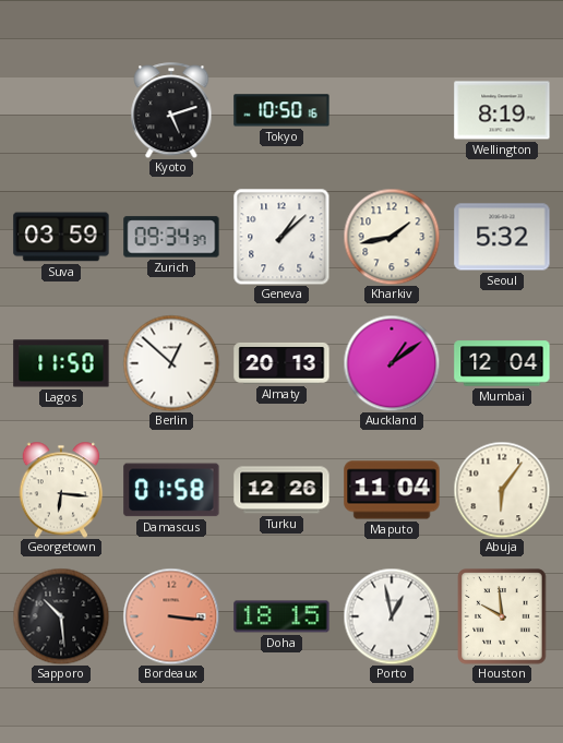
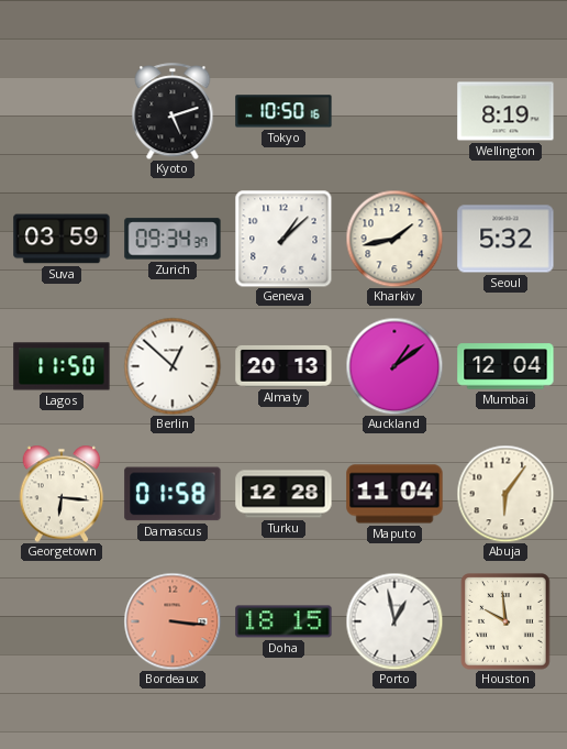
Turku: 12:26 -> 12:28 (283, 494)
Sapporo: 10:29 -> none (61, 616)
